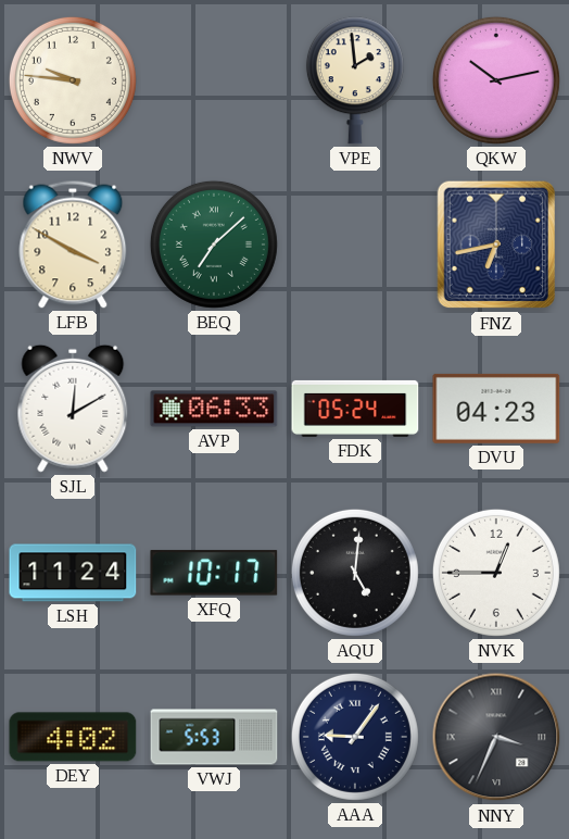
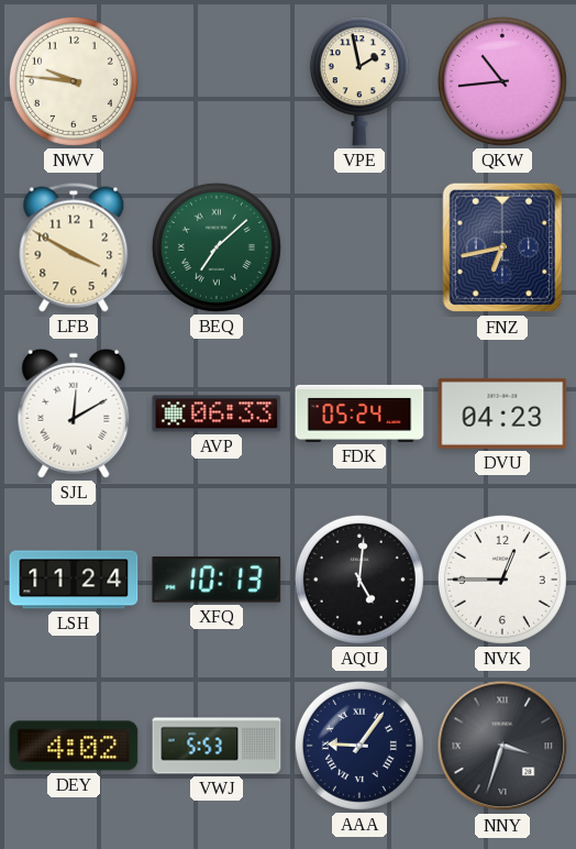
VPE: 1:59 -> 1:58 (359, 81)
QKW: 10:13 -> 10:44 (502, 81)
XFQ: 10:17 -> 10:13 (217, 580)
NNY: 3:34 -> 3:33 (502, 746)
